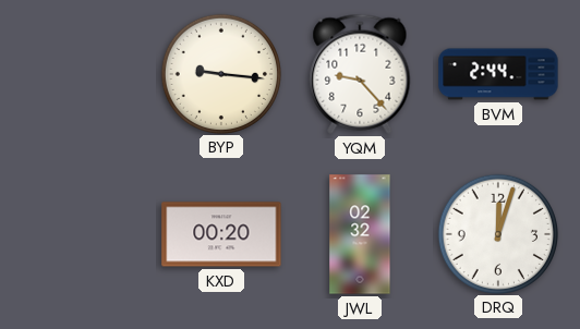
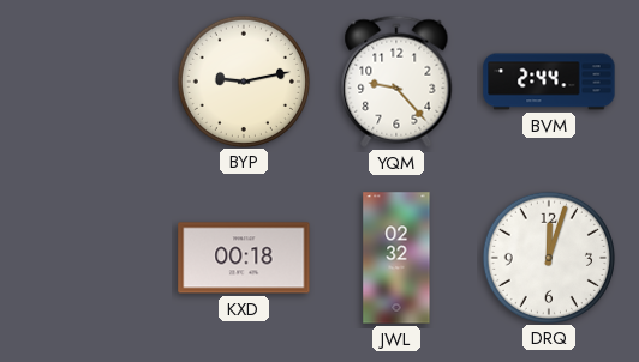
BYP: 9:16 -> 9:13 (243, 80)
KXD: 00:20 -> 00:18 (244, 258)
